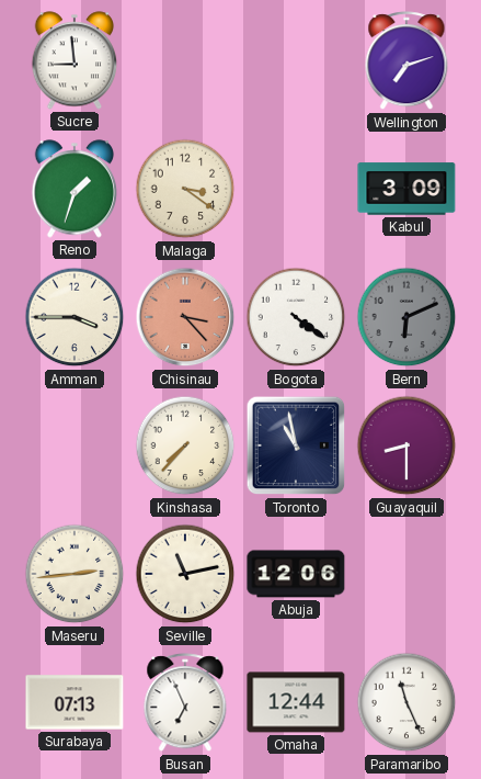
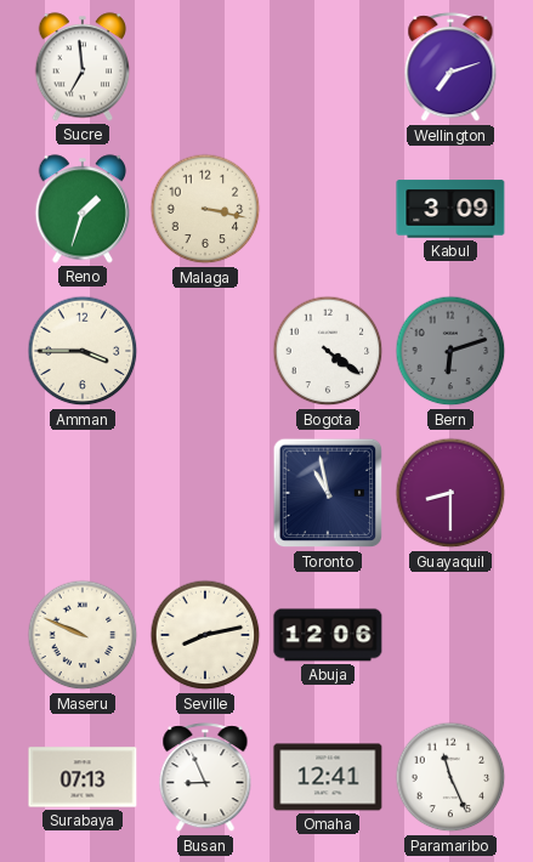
Sucre: 8:59 -> 6:59 (83, 67)
Malaga: 3:21 -> 3:17 (205, 209)
Chisinau: 3:23 -> none (185, 317)
Bern: 6:11 -> 6:12 (450, 351)
Kinshasa: 7:37 -> none (185, 445)
Maseru: 2:44 -> 9:49 (83, 635)
Seville: 11:13 -> 8:13 (205, 635)
Busan: 6:56 -> 8:56 (205, 778)
Omaha: 12:44 -> 12:41 (328, 777)
